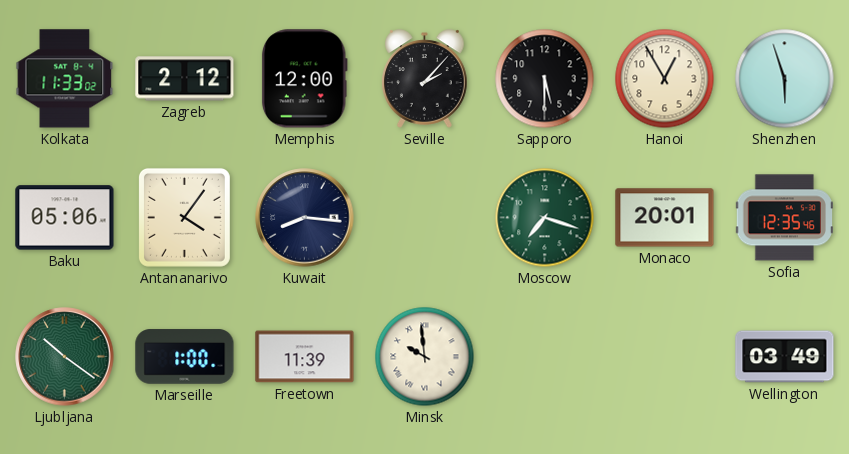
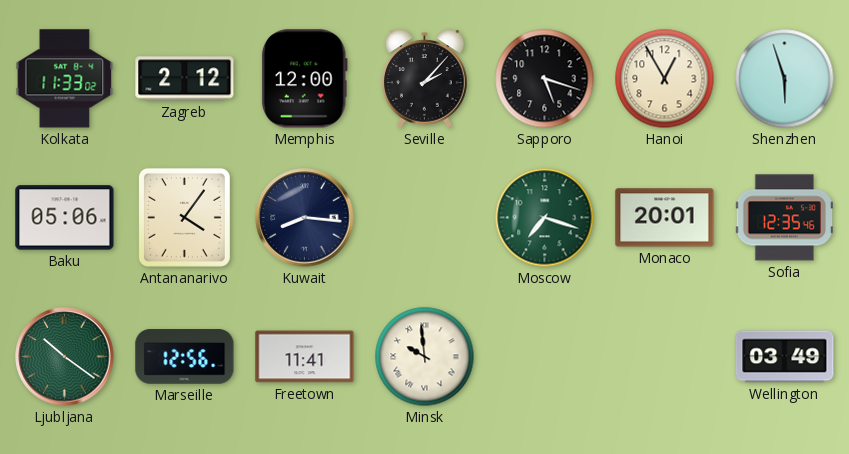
Sapporo: 5:30 -> 5:18 (545, 79)
Marseille: 1:00 -> 12:56 (185, 357)
Freetown: 11:39 -> 11:41 (305, 357)
